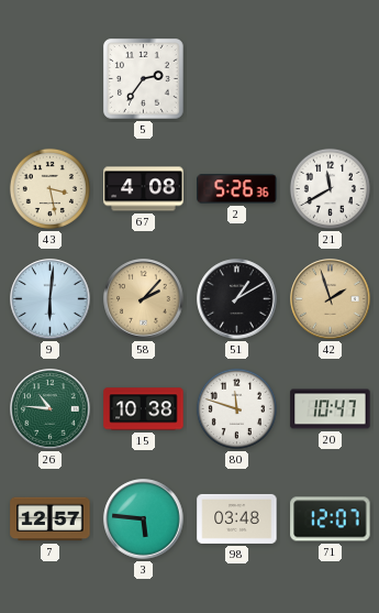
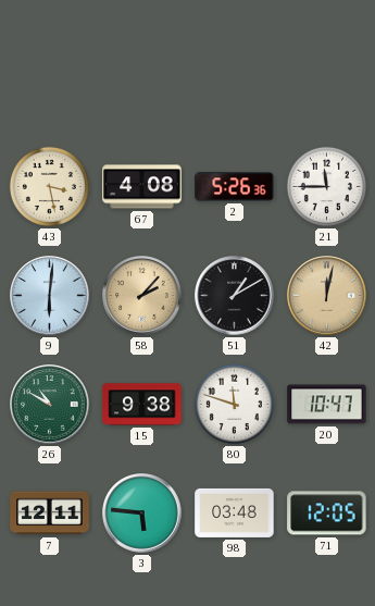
5: 2:36 -> none (144, 79)
21: 11:40 -> 11:45 (326, 186)
42: 1:57 -> 12:02 (327, 296)
26: 10:46 -> 10:50 (50, 405)
15: 10:38 -> 9:38 (142, 405)
7: 12:57 -> 12:11 (50, 514)
71: 12:07 -> 12:05 (327, 514)
